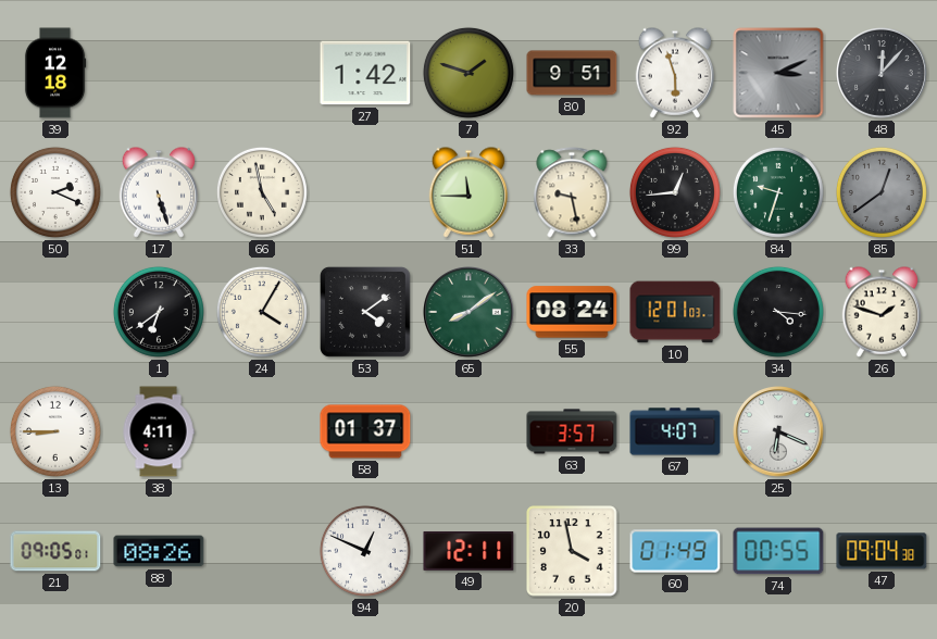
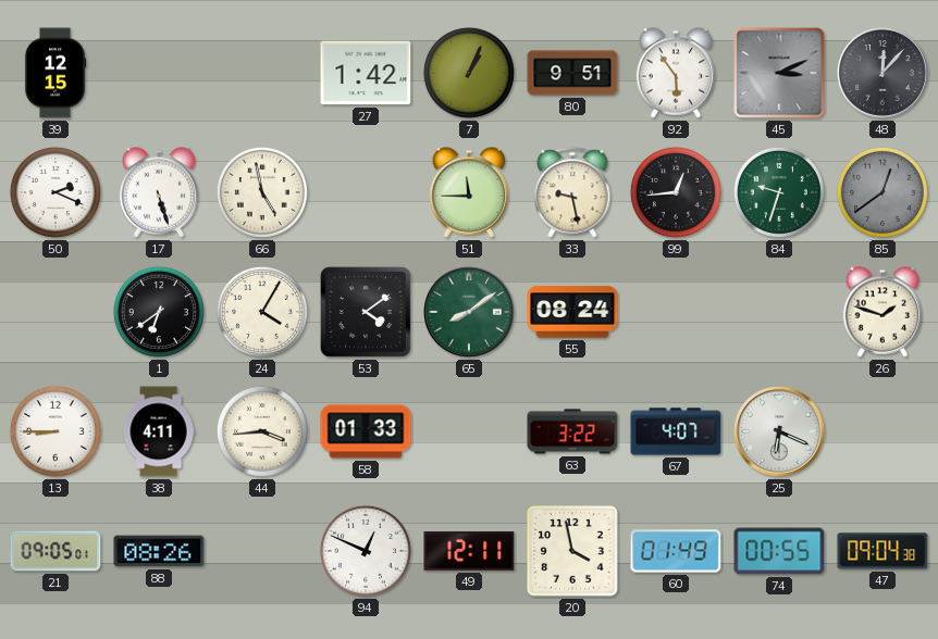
39: 12:18 -> 12:15 (55, 73)
7: 1:48 -> 1:04 (469, 73)
92: 5:57 -> 5:54 (676, 73)
10: 12:01 -> none (675, 312)
34: 4:16 -> none (778, 312)
44: none -> 3:44 (262, 431)
58: 01:37 -> 01:33 (366, 431)
63: 3:57 -> 3:22 (572, 431)
